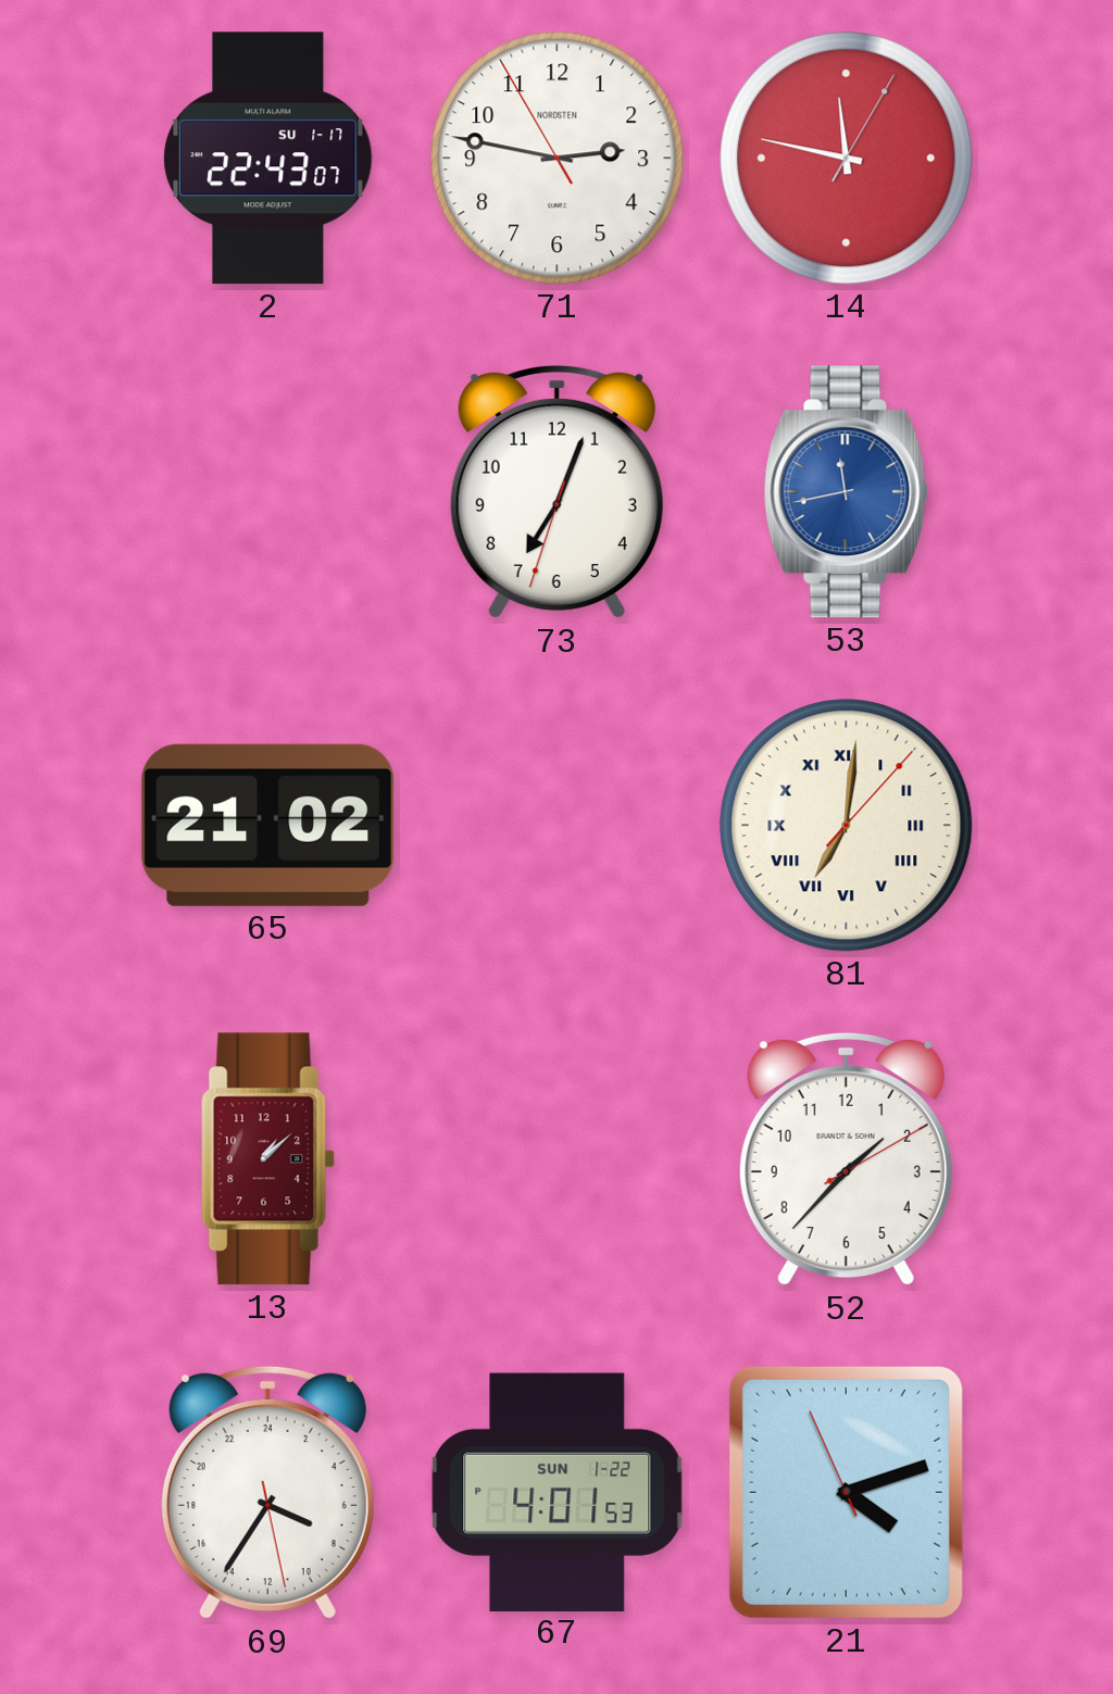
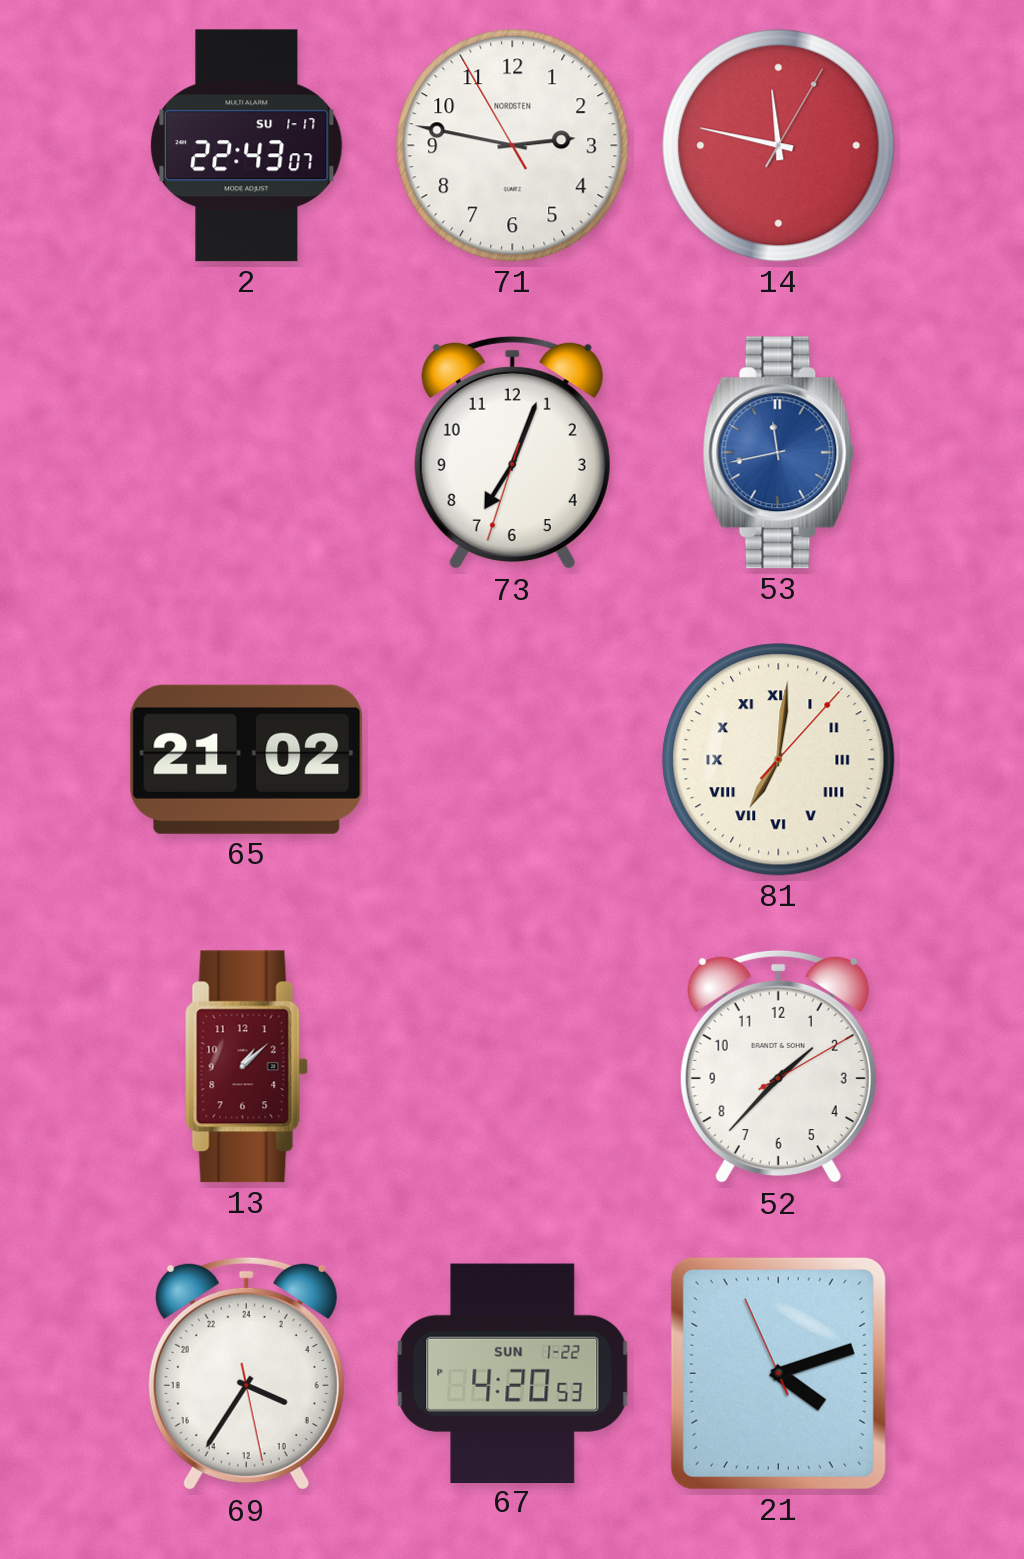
67: 4:01 -> 4:20 (513, 1373)
